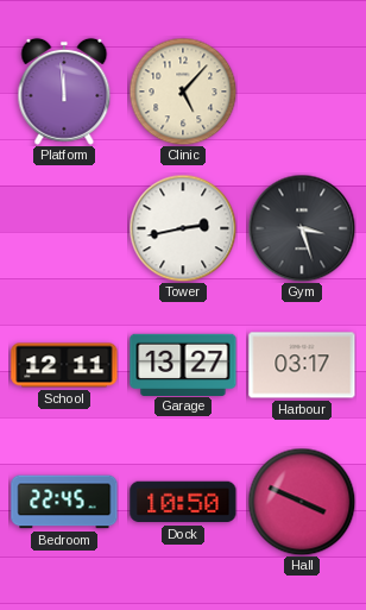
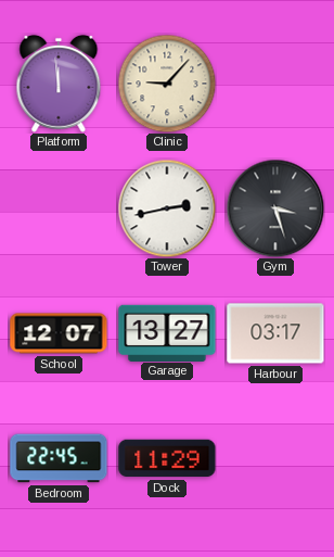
Clinic: 5:07 -> 9:07 (167, 84)
School: 12:11 -> 12:07 (59, 333)
Dock: 10:50 -> 11:29 (167, 458)
Hall: 3:49 -> none (302, 502)
